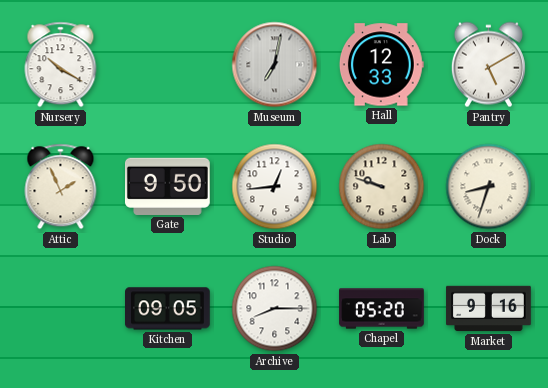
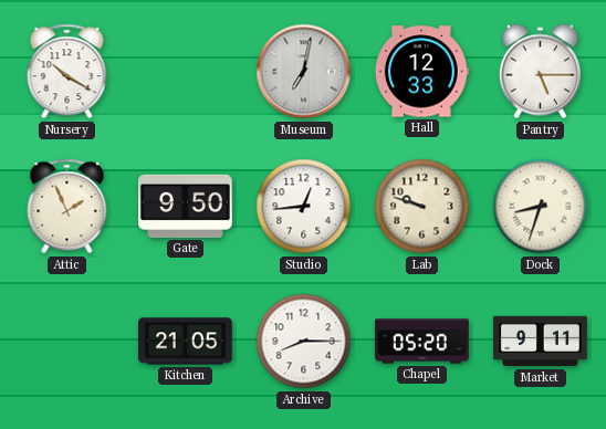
Pantry: 5:10 -> 5:15 (540, 72)
Kitchen: 09:05 -> 21:05 (186, 342)
Market: 9:16 -> 9:11 (541, 342)
